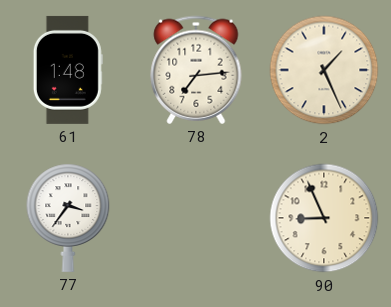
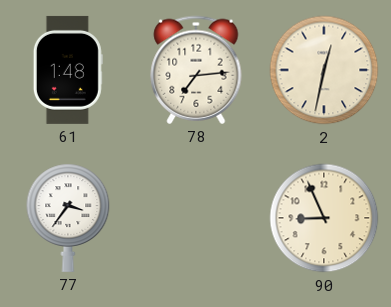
2: 1:26 -> 12:32 (324, 70)
